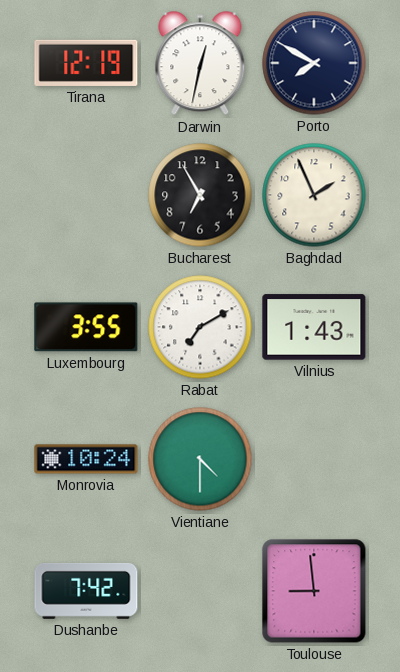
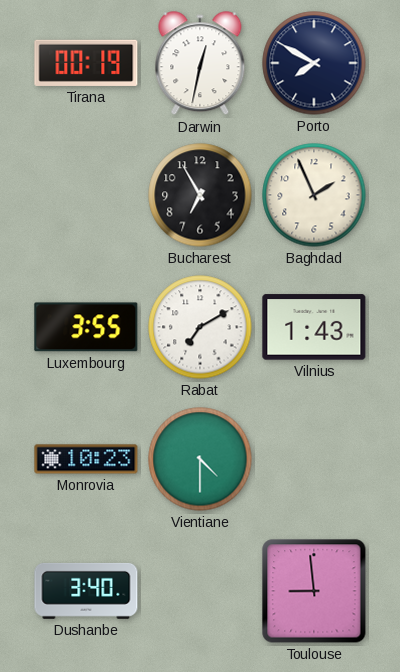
Tirana: 12:19 -> 00:19 (86, 63)
Monrovia: 10:24 -> 10:23 (86, 459)
Dushanbe: 7:42 -> 3:40 (86, 591)
